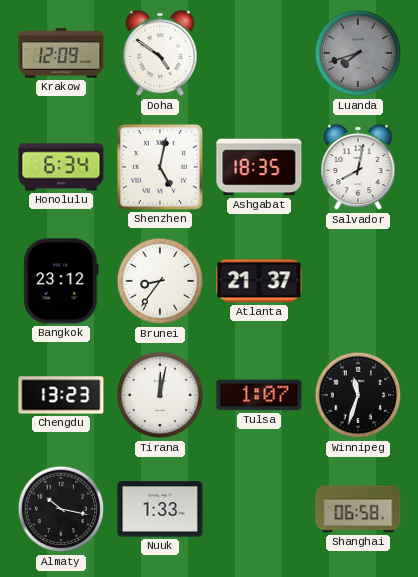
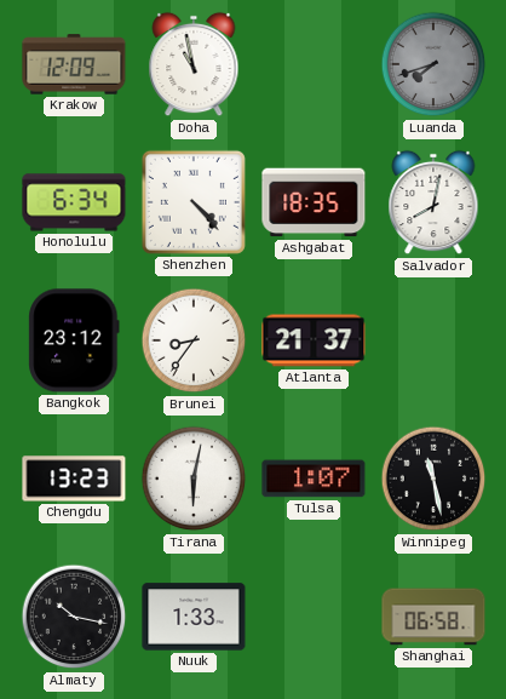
Doha: 4:51 -> 10:58 (194, 64)
Shenzhen: 5:02 -> 4:23 (194, 202)
Tirana: 12:02 -> 6:02 (194, 479)
Winnipeg: 11:33 -> 11:28 (433, 479)
